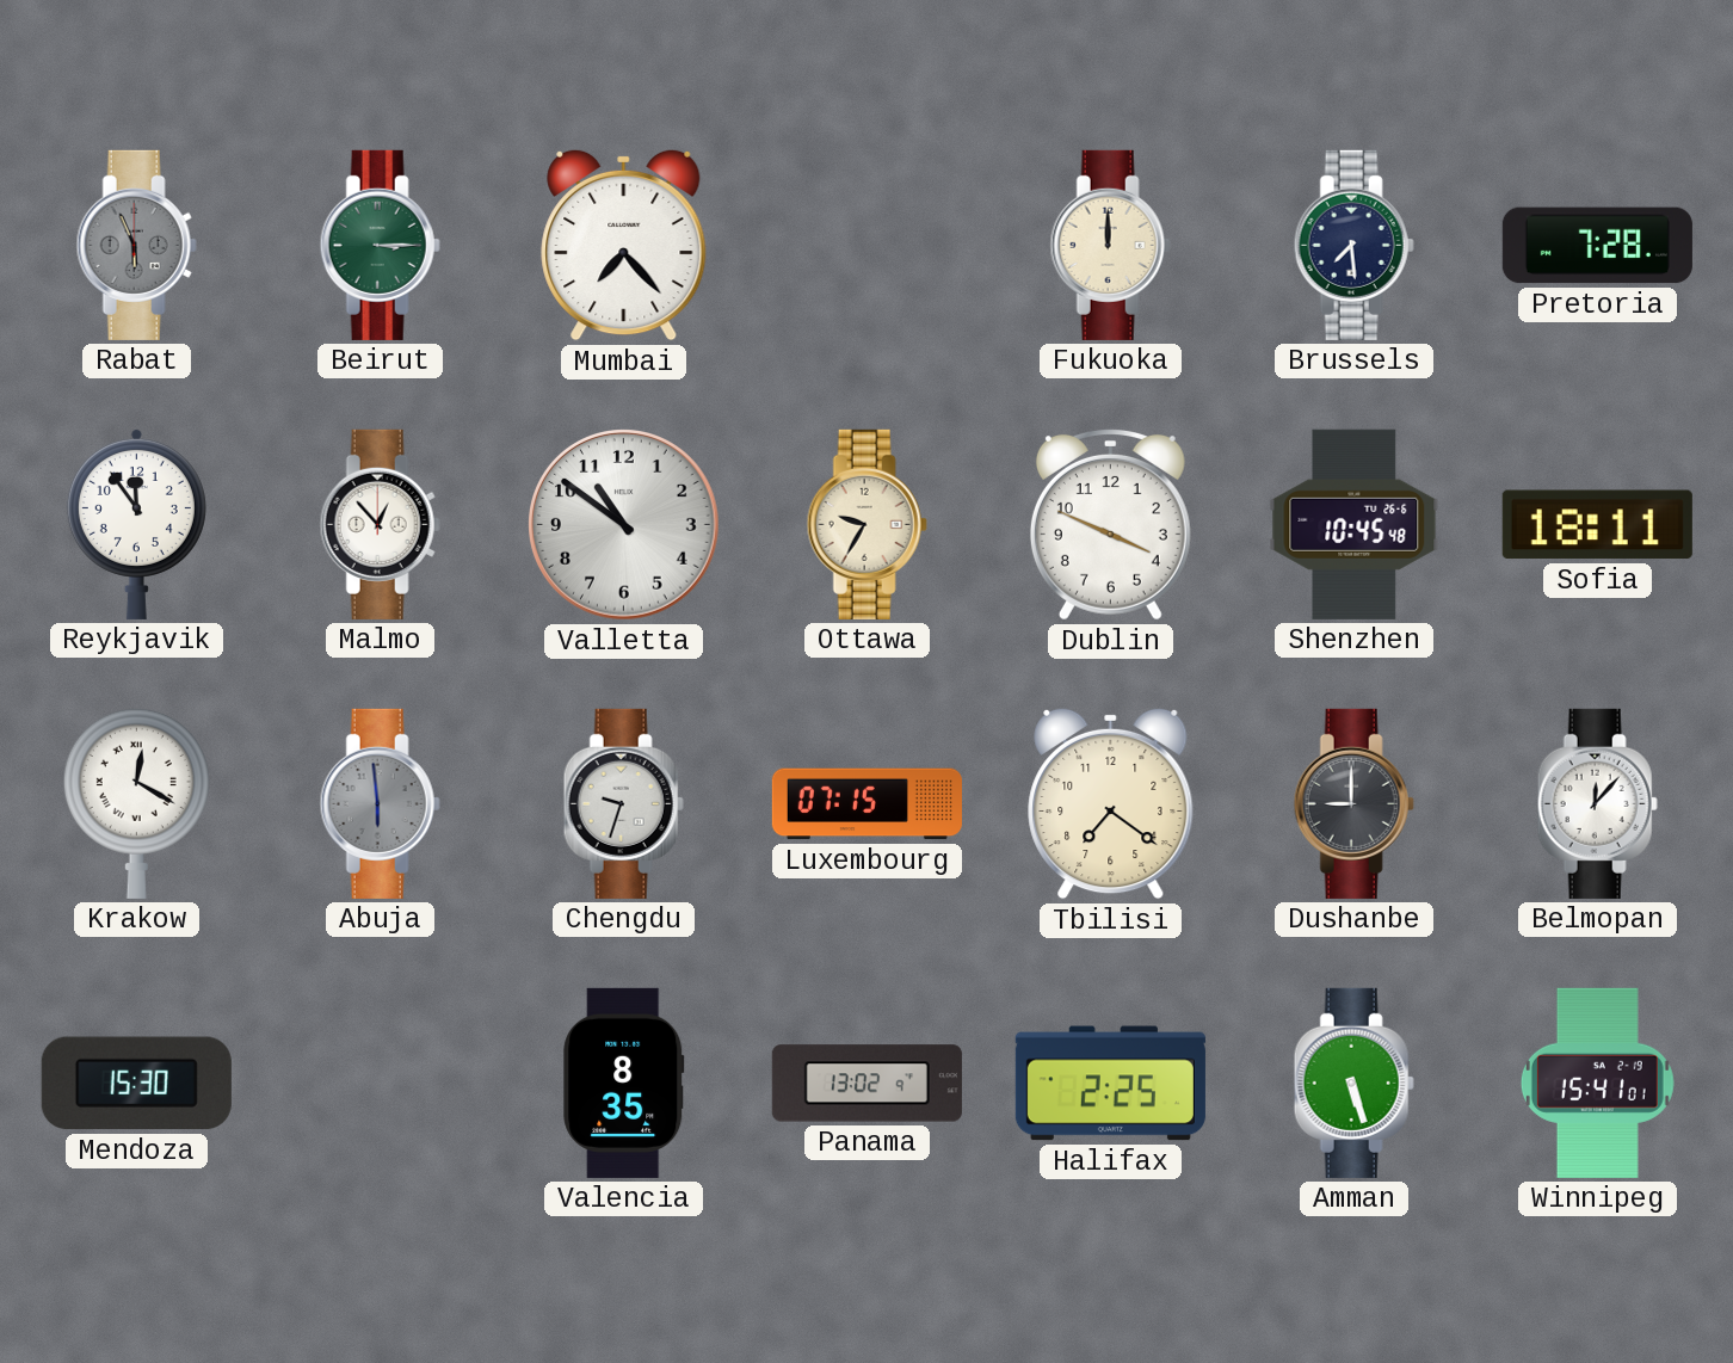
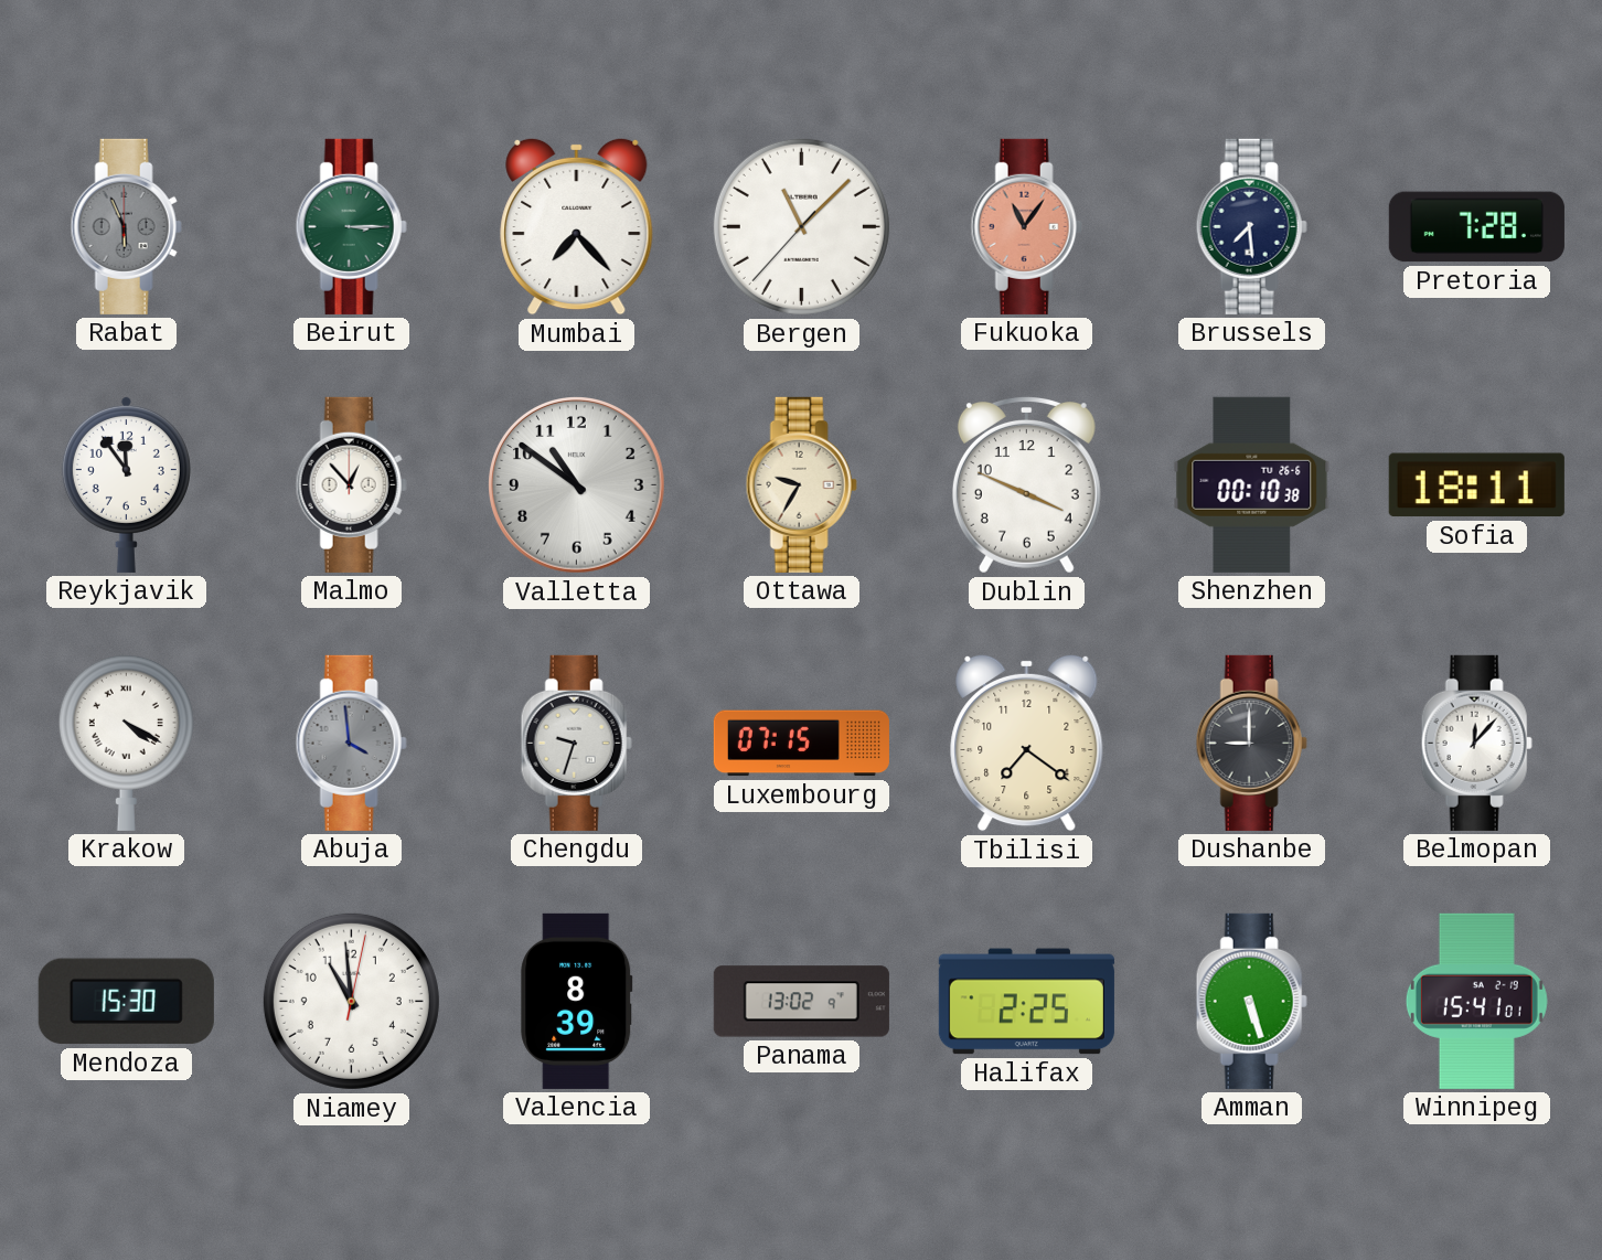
Bergen: none -> 11:07 (801, 226)
Fukuoka: 12:00 -> 11:06 (1026, 226)
Fukuoka dial: cream -> salmon (1026, 226)
Shenzhen: 10:45 -> 00:10 (1252, 484)
Krakow: 12:20 -> 4:20 (126, 743)
Abuja: 5:59 -> 3:59 (351, 743)
Niamey: none -> 10:59 (351, 1001)
Valencia: 8:35 -> 8:39 (577, 1001)
